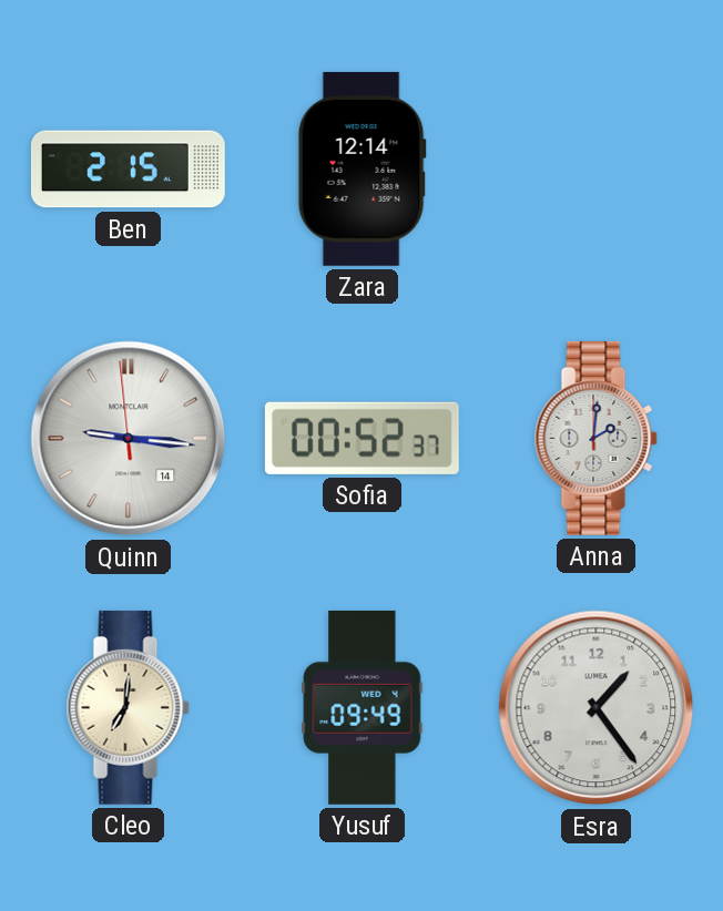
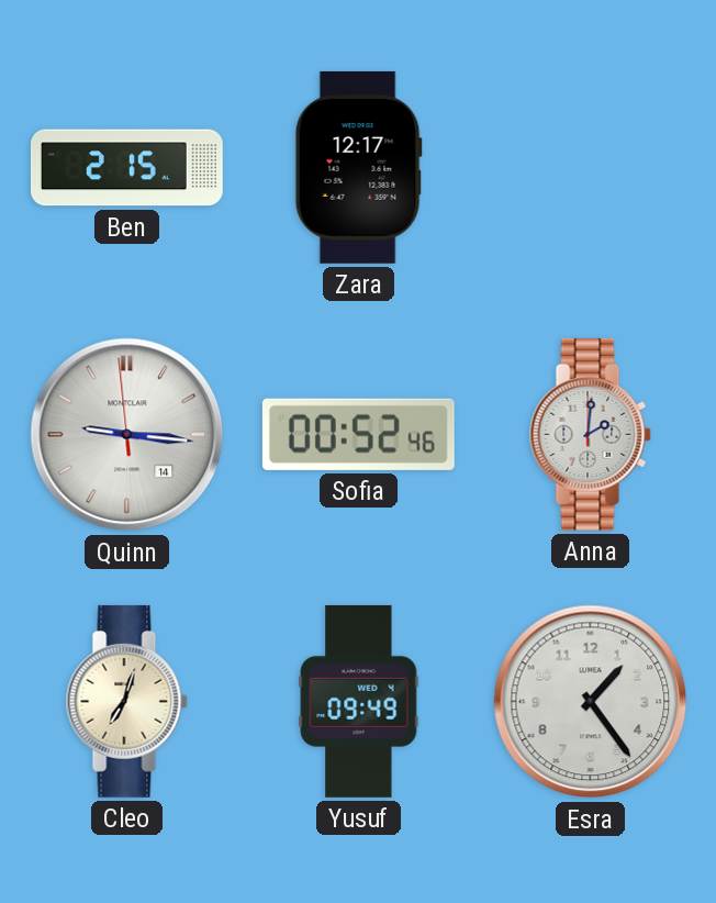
Zara: 12:14 -> 12:17 (358, 167)
Sofia: 00:52:37 -> 00:52:46 (358, 434)
Cleo: 7:01 -> 7:03 (126, 701)
